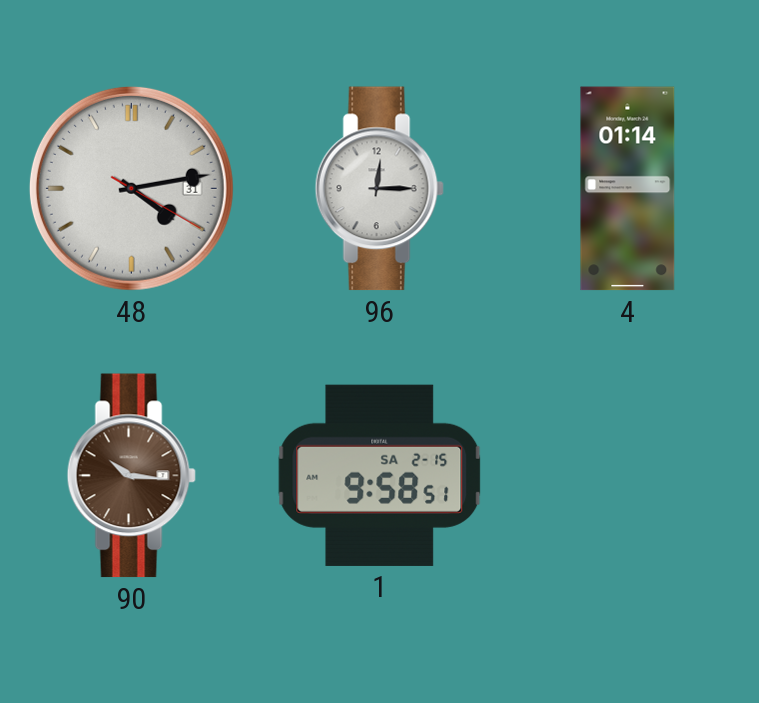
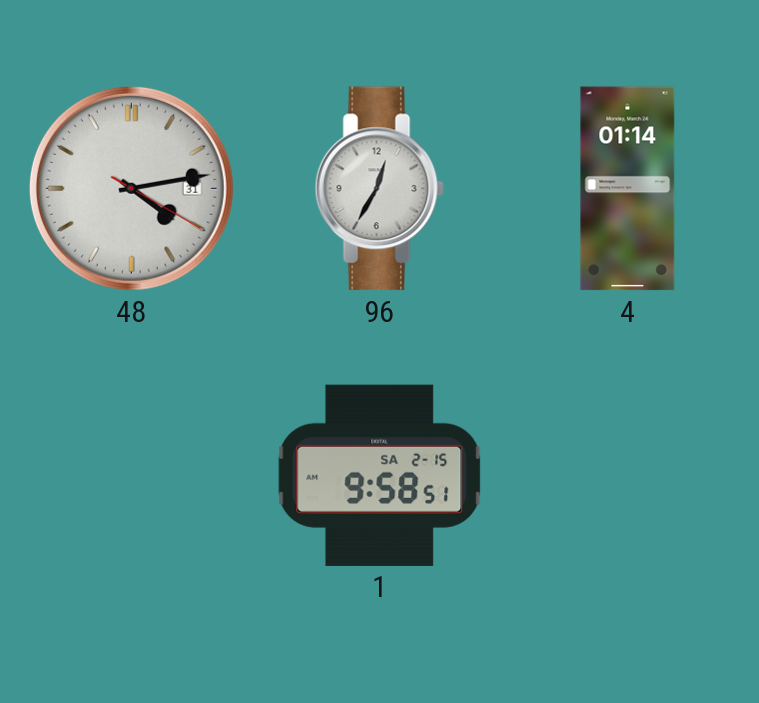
96: 12:15 -> 12:35 (379, 189)
90: 10:16 -> none (131, 476)
